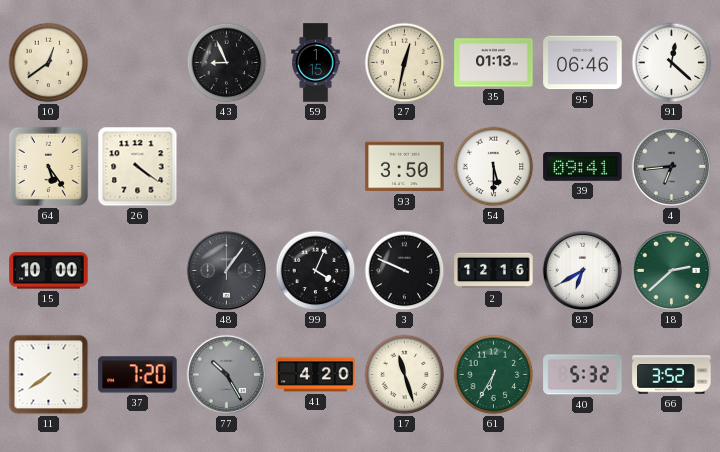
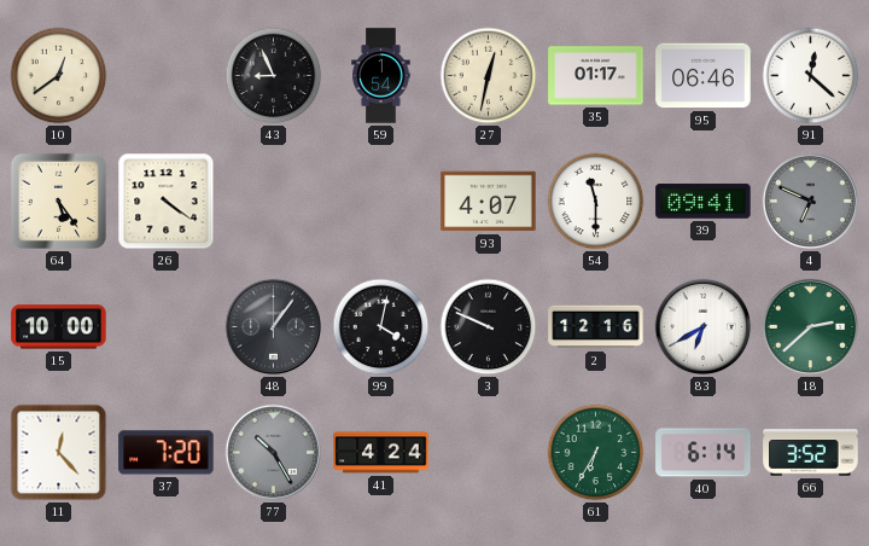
59: 1:15 -> 1:54 (381, 76)
35: 01:13 -> 01:17 (596, 76)
93: 3:50 -> 4:07 (489, 202)
54: 5:30 -> 11:30 (596, 202)
4: 6:44 -> 6:49 (811, 202)
99: 4:04 -> 4:02 (381, 327)
11: 7:39 -> 12:23 (59, 453)
41: 4:20 -> 4:24 (381, 453)
17: 11:27 -> none (405, 375)
40: 5:32 -> 6:14 (704, 453)
